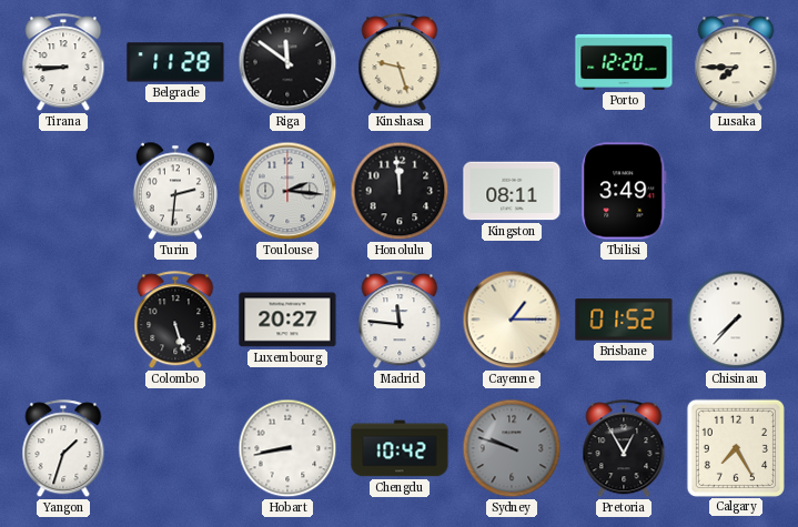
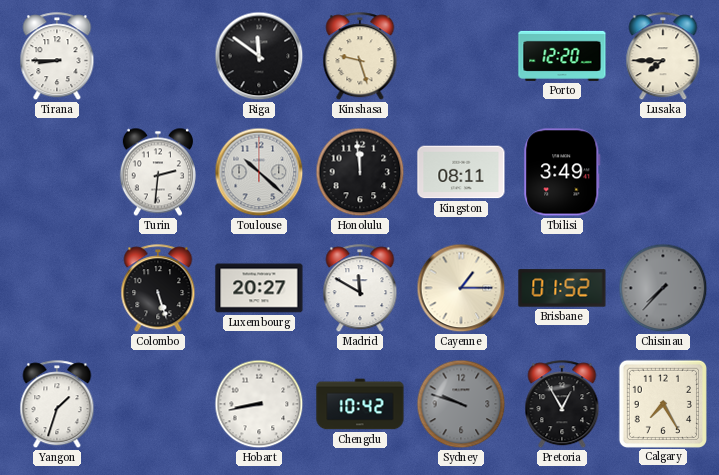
Belgrade: 11:28 -> none (175, 62)
Toulouse: 2:16 -> 10:22 (259, 172)
Madrid: 11:46 -> 11:50 (360, 289)
Chisinau dial: white -> grey (663, 288)
